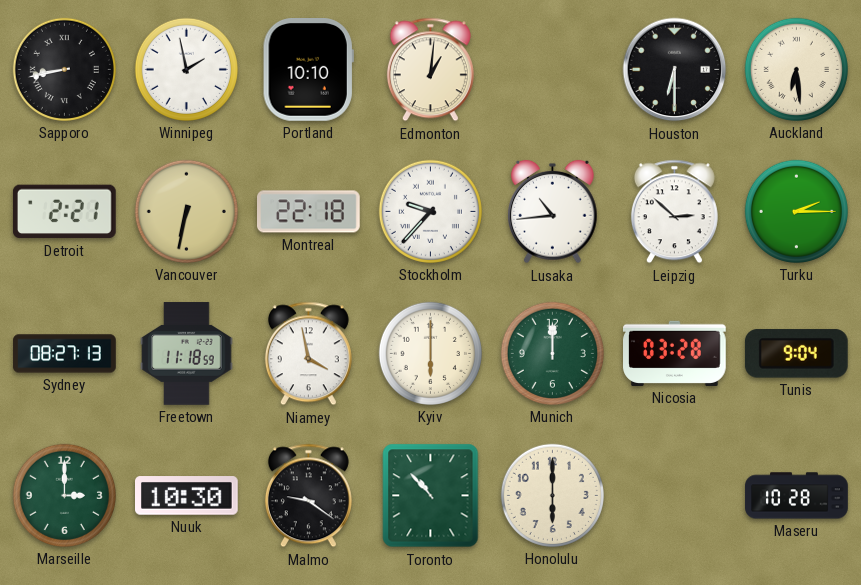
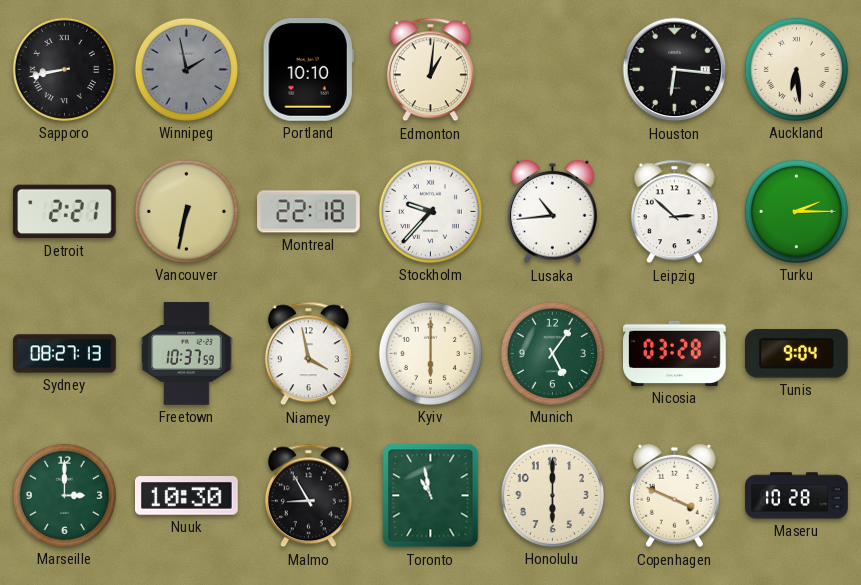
Winnipeg dial: white -> grey (186, 69)
Houston: 6:30 -> 6:16 (675, 70)
Freetown: 11:18 -> 10:37 (187, 354)
Munich: 12:00 -> 5:06 (552, 353)
Malmo: 9:21 -> 8:55 (308, 496)
Toronto: 10:53 -> 10:58 (431, 496)
Copenhagen: none -> 3:49 (675, 496)
